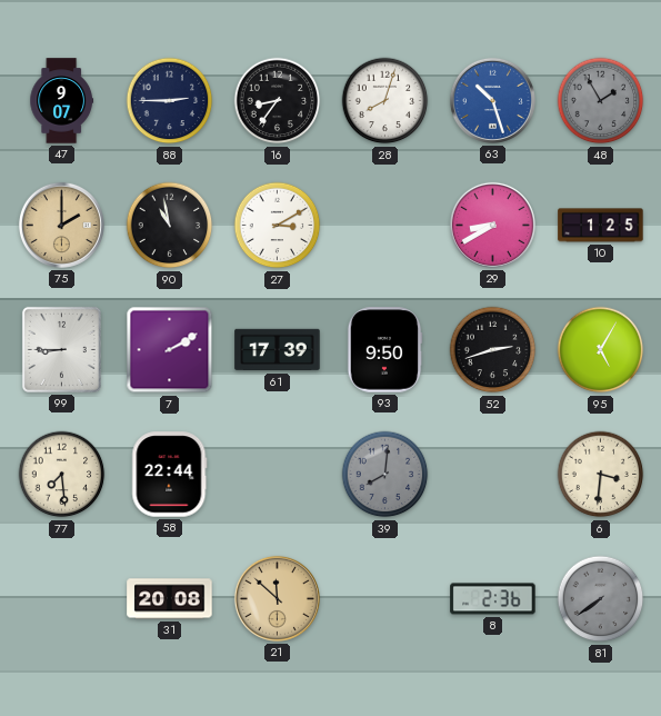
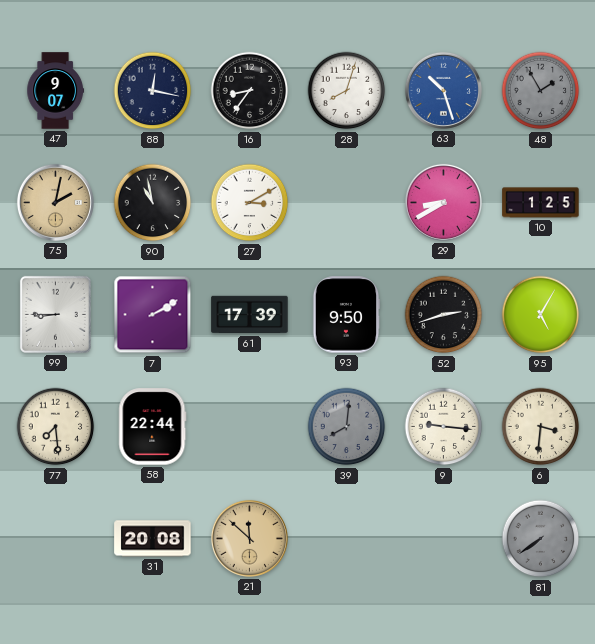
88: 2:45 -> 12:17 (153, 91)
75: 2:00 -> 2:02 (55, 202)
9: none -> 9:16 (444, 427)
8: 2:36 -> none (493, 599)
